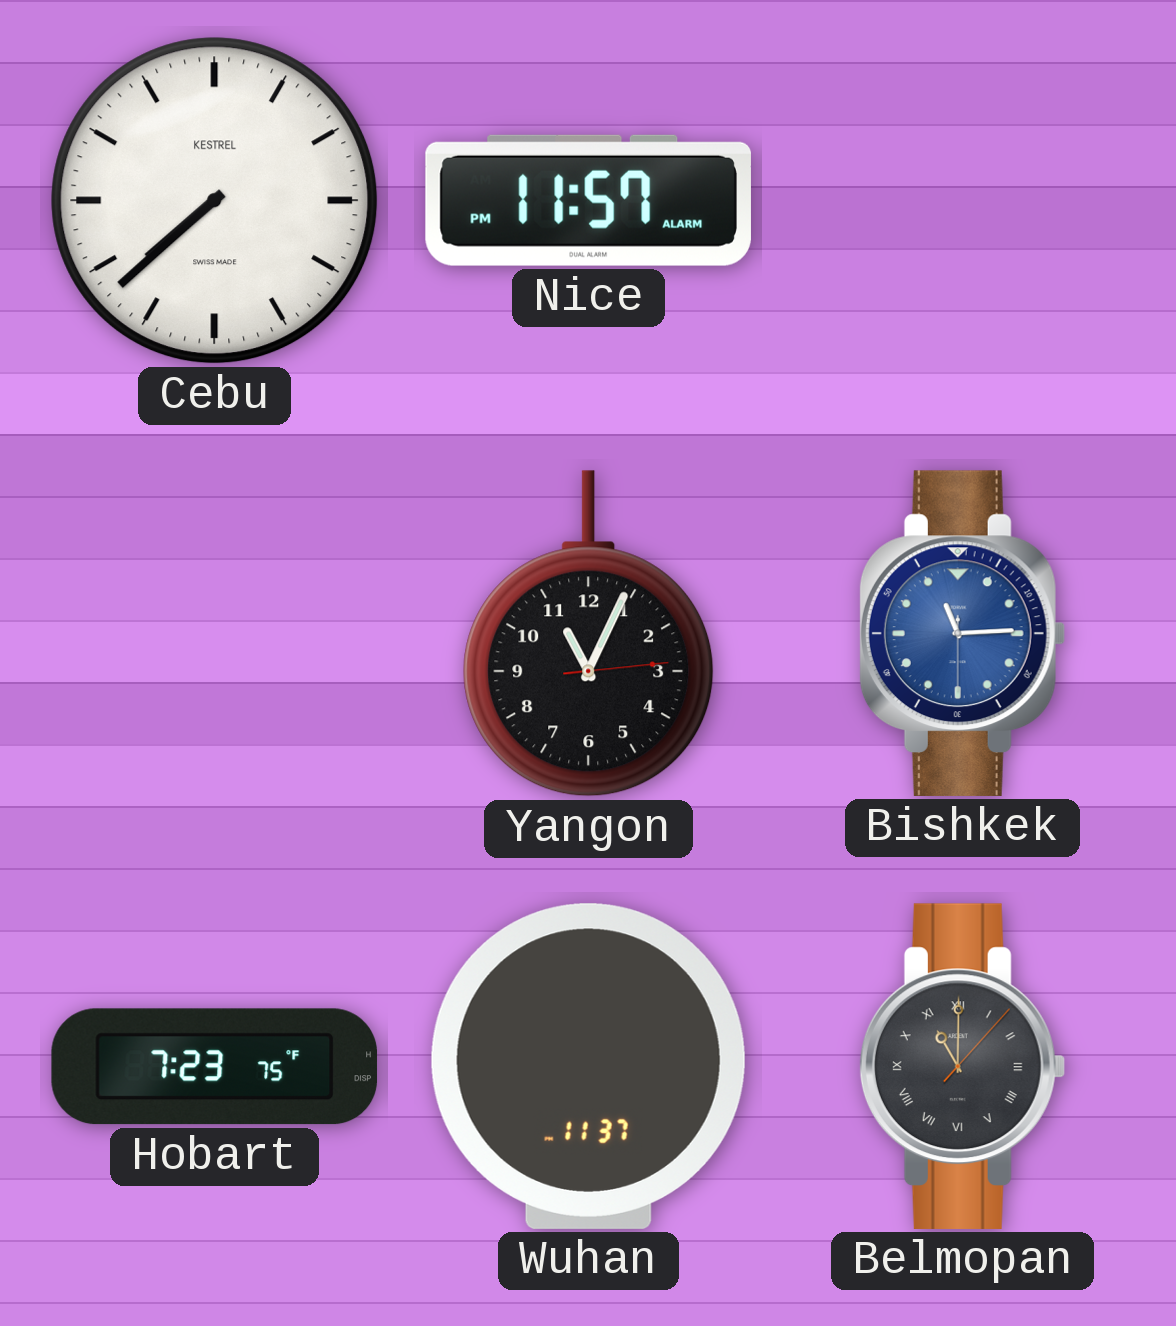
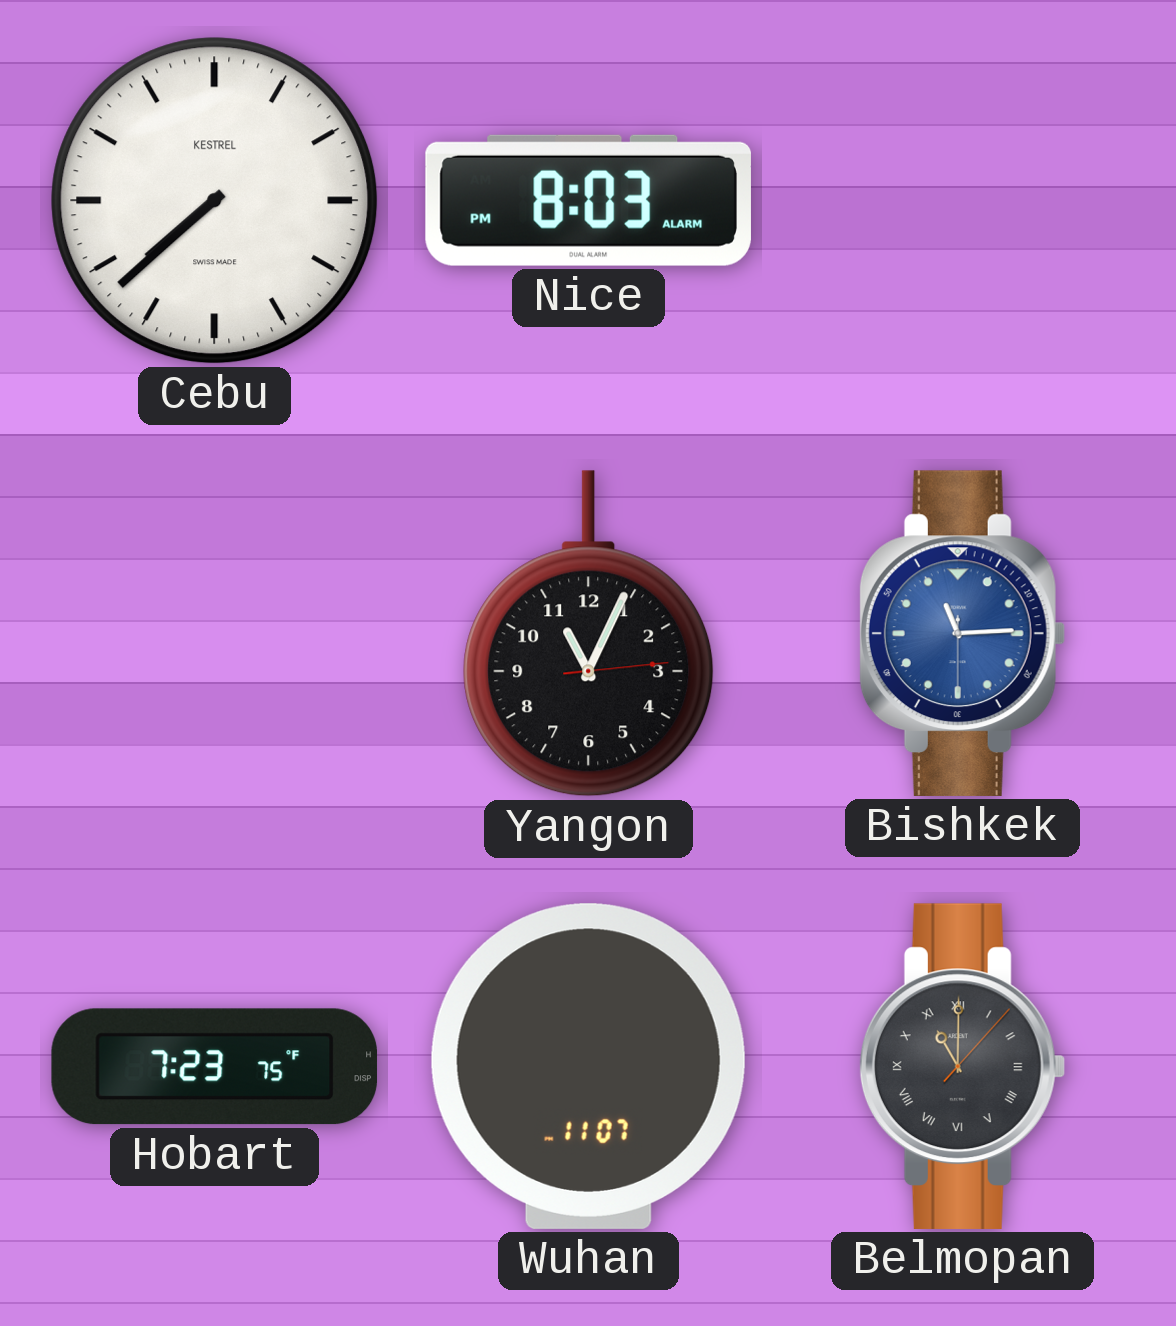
Nice: 11:57 -> 8:03 (588, 200)
Wuhan: 11:37 -> 11:07 (588, 1066)
